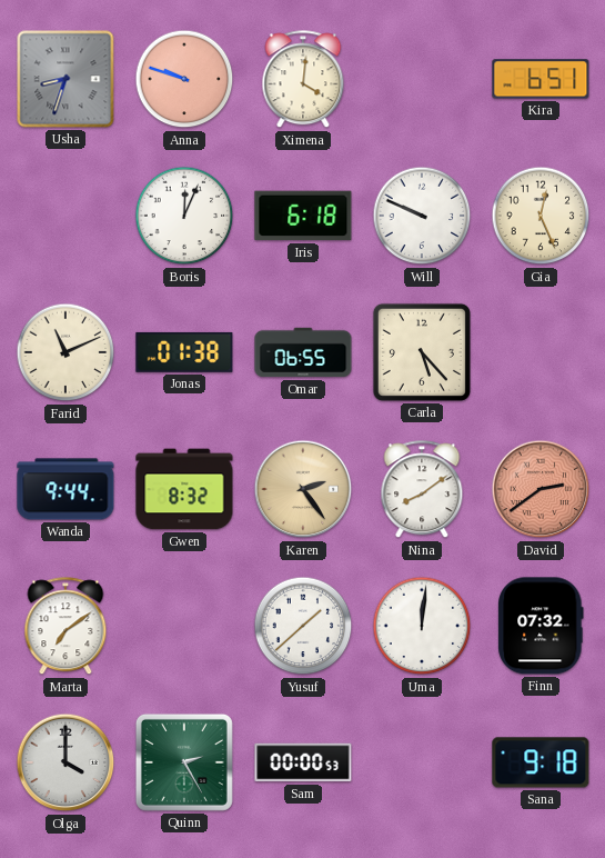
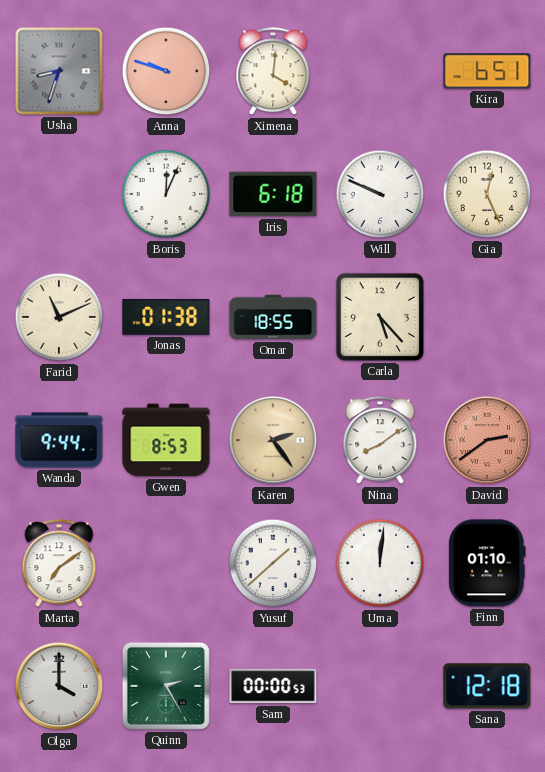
Omar: 06:55 -> 18:55 (273, 317)
Gwen: 8:32 -> 8:53 (166, 440)
Finn: 07:32 -> 01:10 (487, 563)
Sana: 9:18 -> 12:18 (487, 686)
